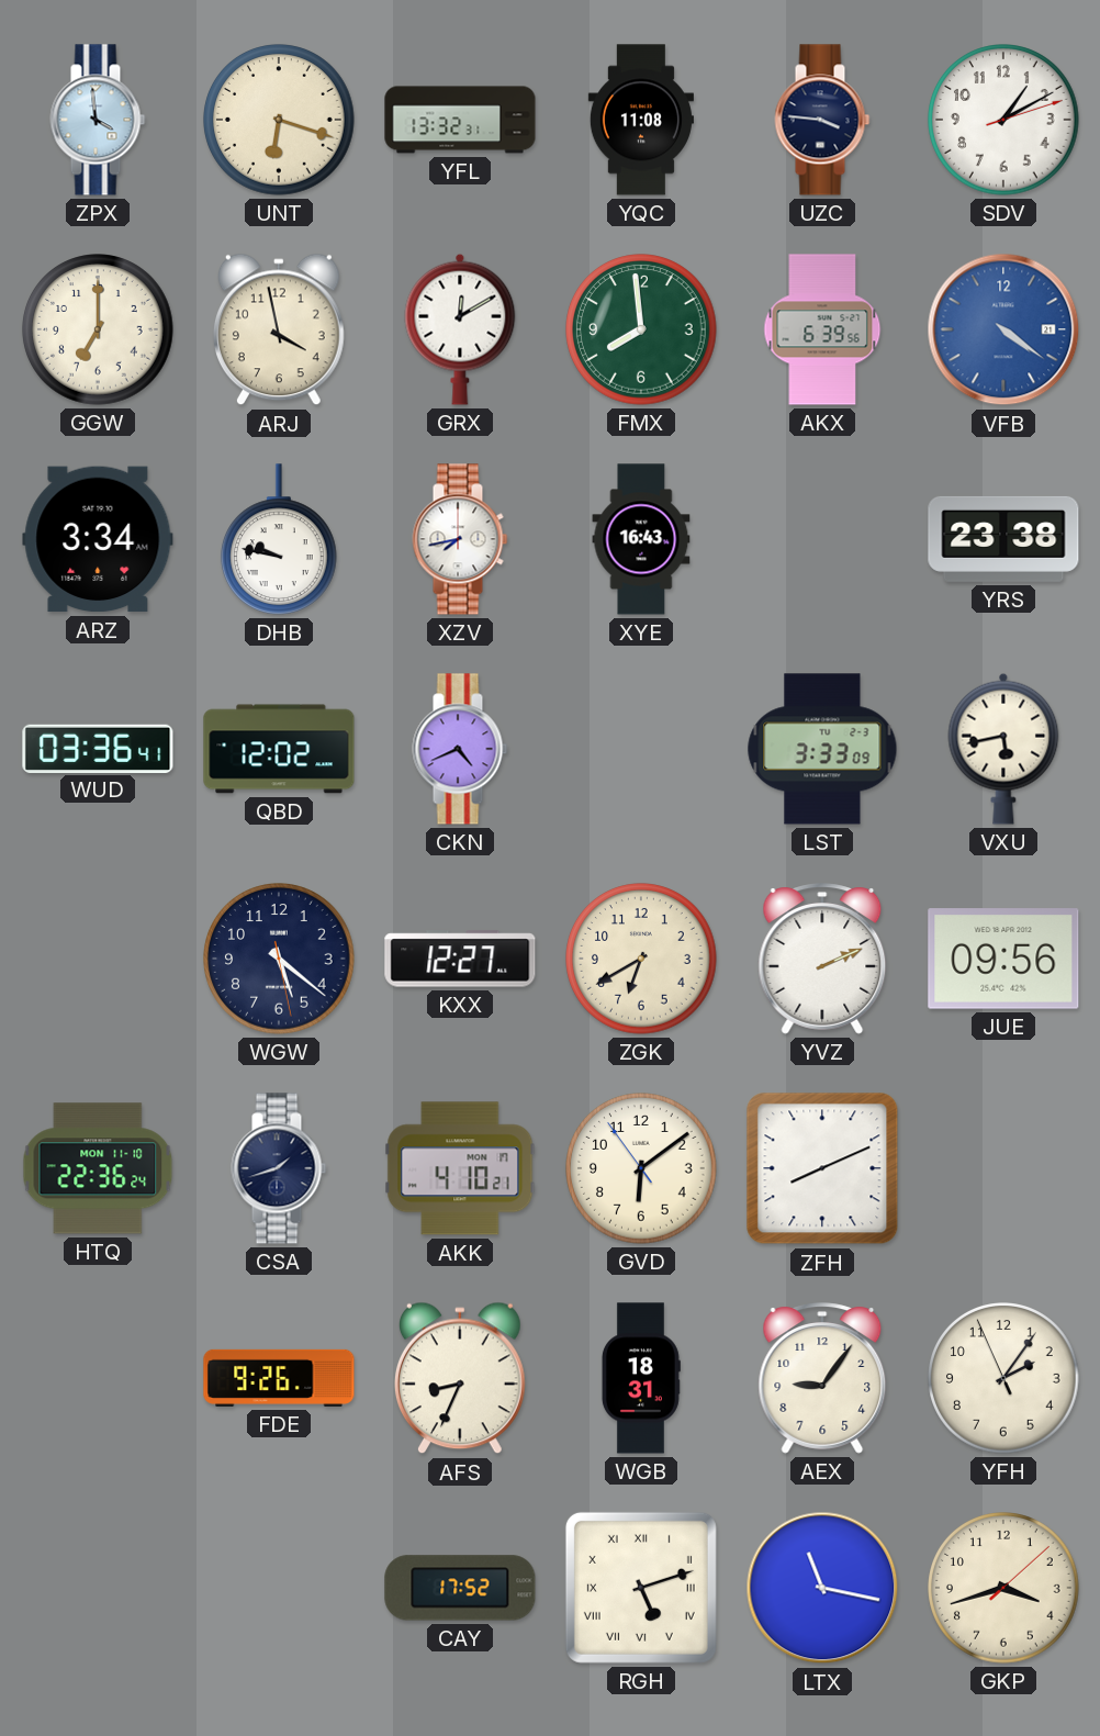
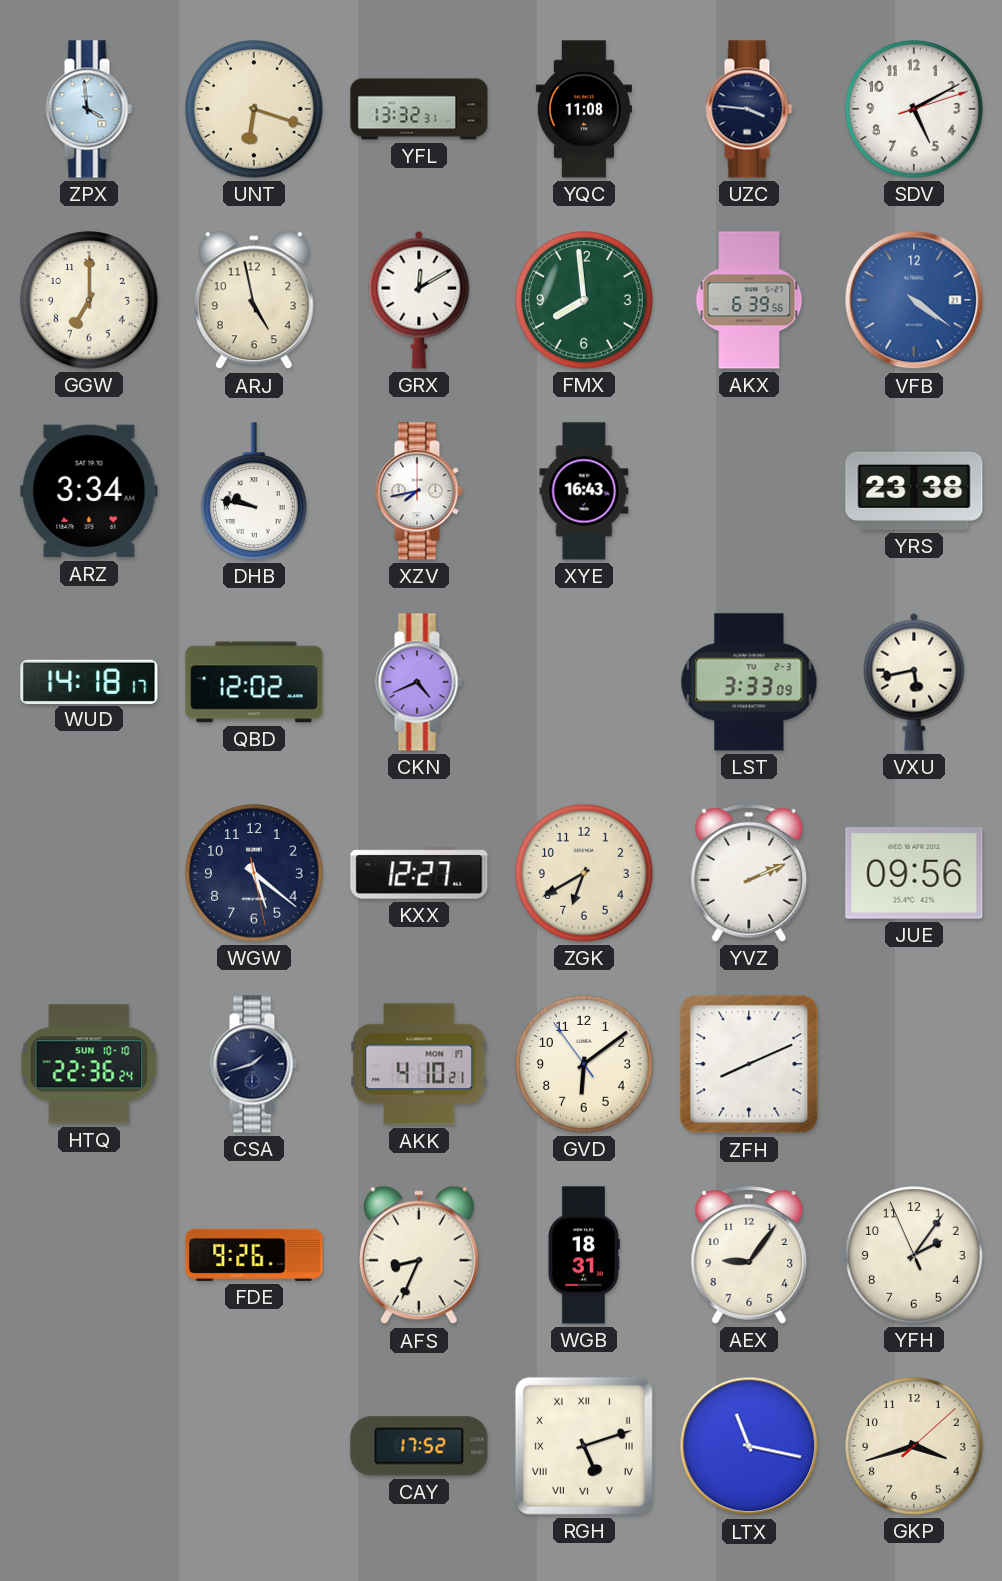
SDV: 1:10 -> 5:10 (914, 109)
ARJ: 3:58 -> 4:58 (254, 300)
WUD: 03:36 -> 14:18 (89, 681)
HTQ date: MON 11-10 -> SUN 10-10 (89, 1064)
